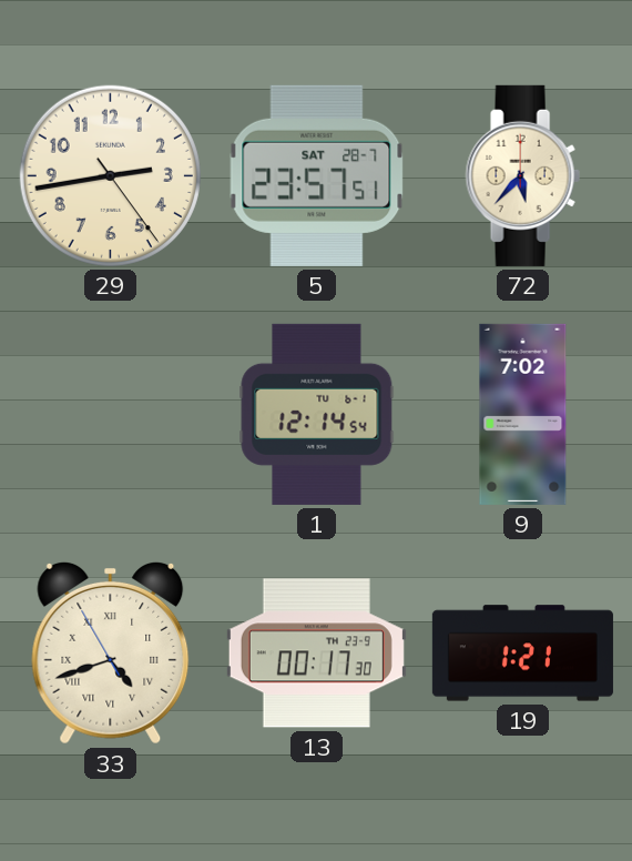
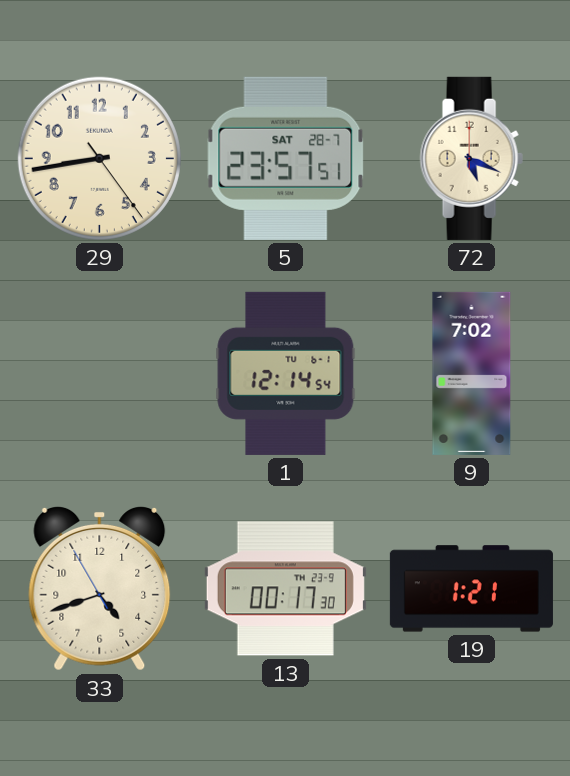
29: 2:43 -> 8:43 (99, 158)
72: 5:37 -> 5:19 (471, 158)
33 numerals: Roman -> Arabic (100, 588)
